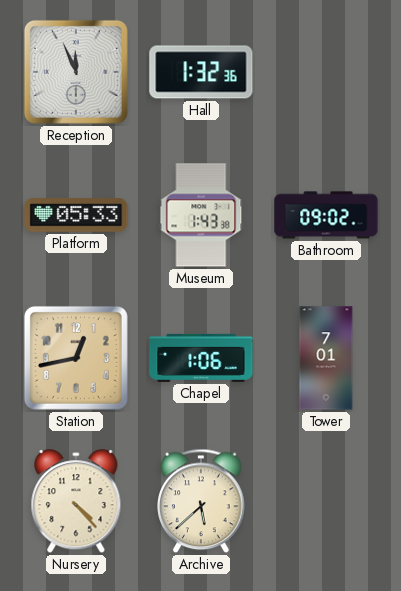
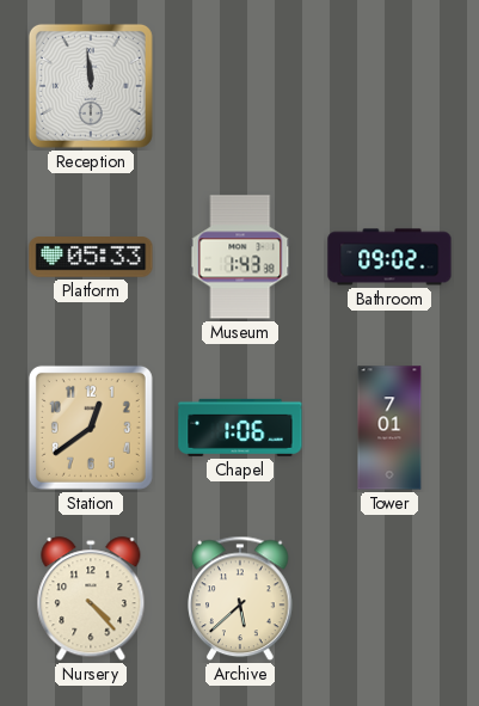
Reception: 11:56 -> 11:59 (91, 86)
Hall: 1:32 -> none (201, 72)
Station: 12:43 -> 12:39 (91, 428)
